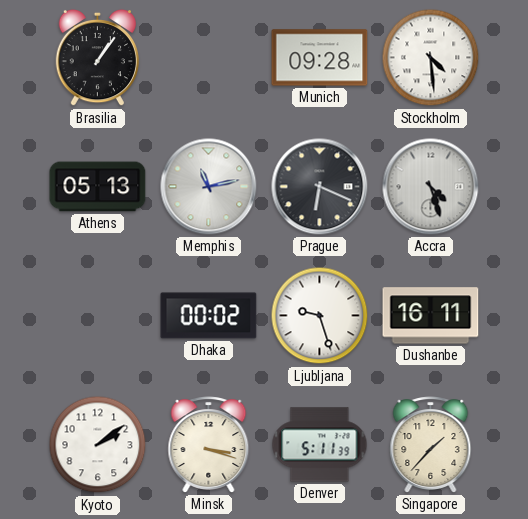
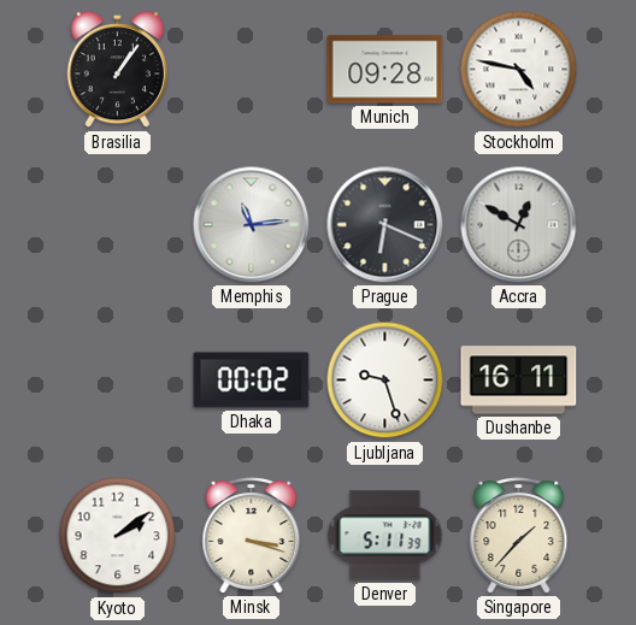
Stockholm: 4:29 -> 4:47 (519, 70)
Athens: 05:13 -> none (98, 187)
Memphis: 11:13 -> 11:14 (252, 225)
Accra: 4:27 -> 12:50 (519, 225)
